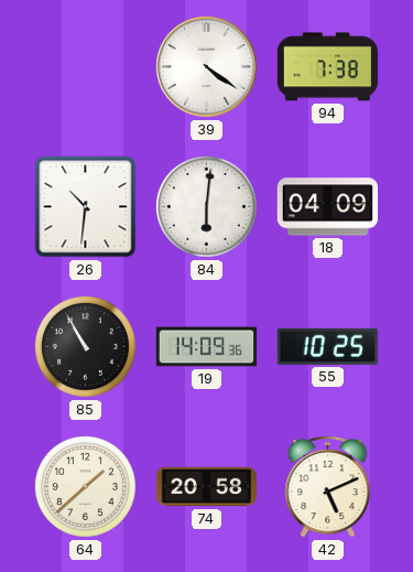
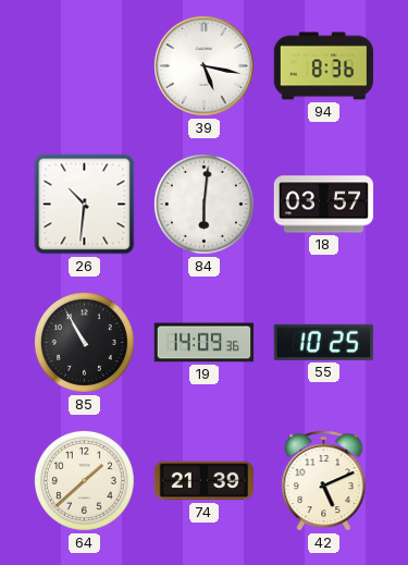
39: 4:21 -> 5:17 (203, 65)
94: 7:38 -> 8:36 (323, 66)
18: 04:09 -> 03:57 (324, 205)
74: 20:58 -> 21:39 (203, 481)
